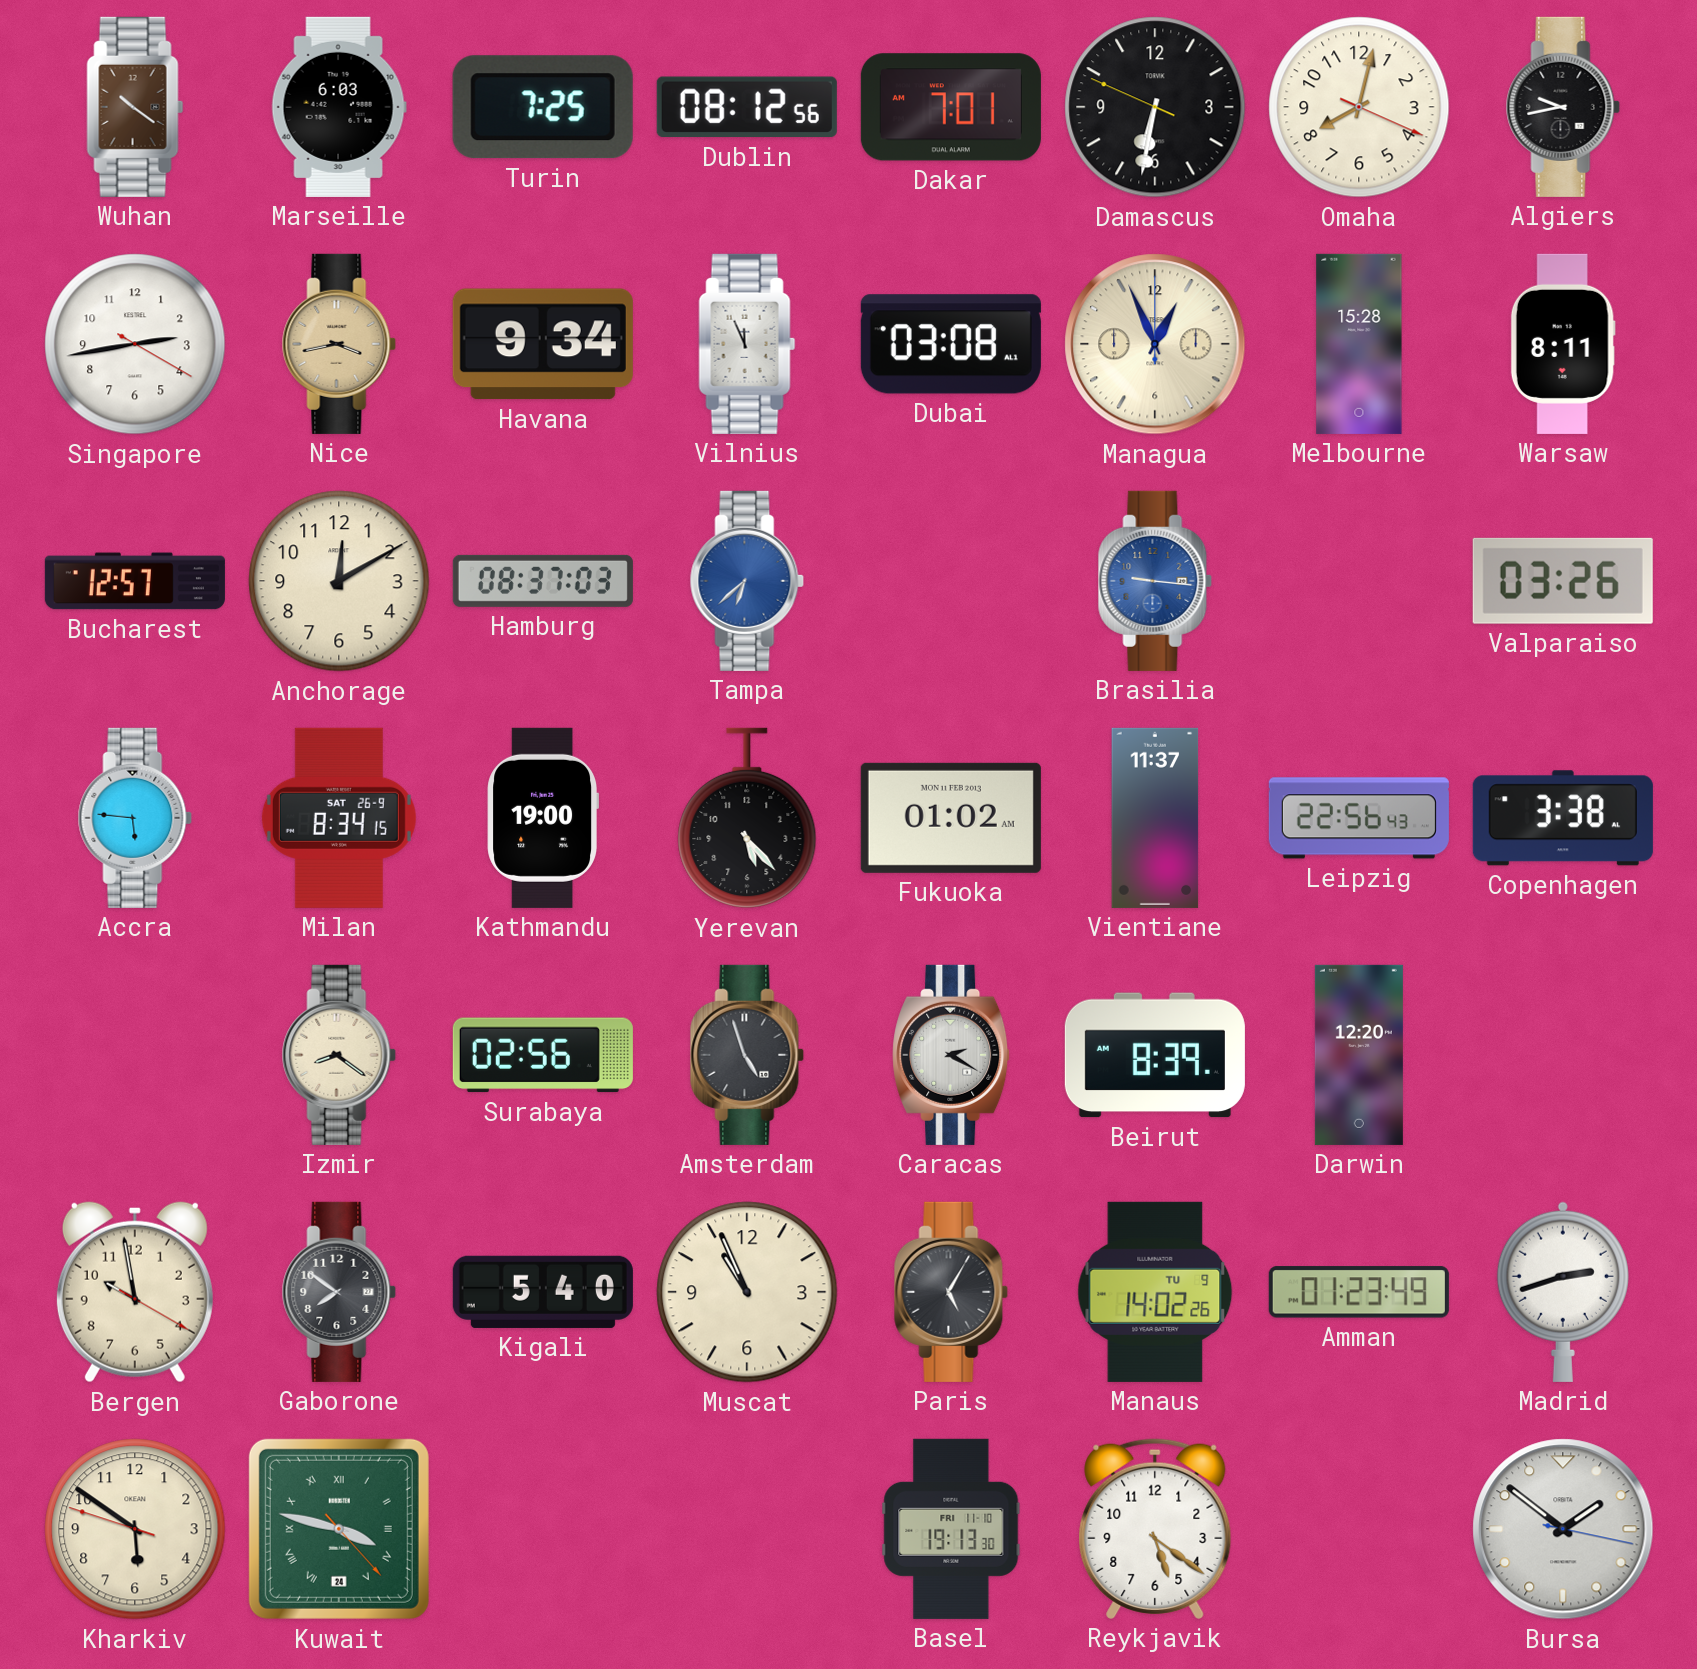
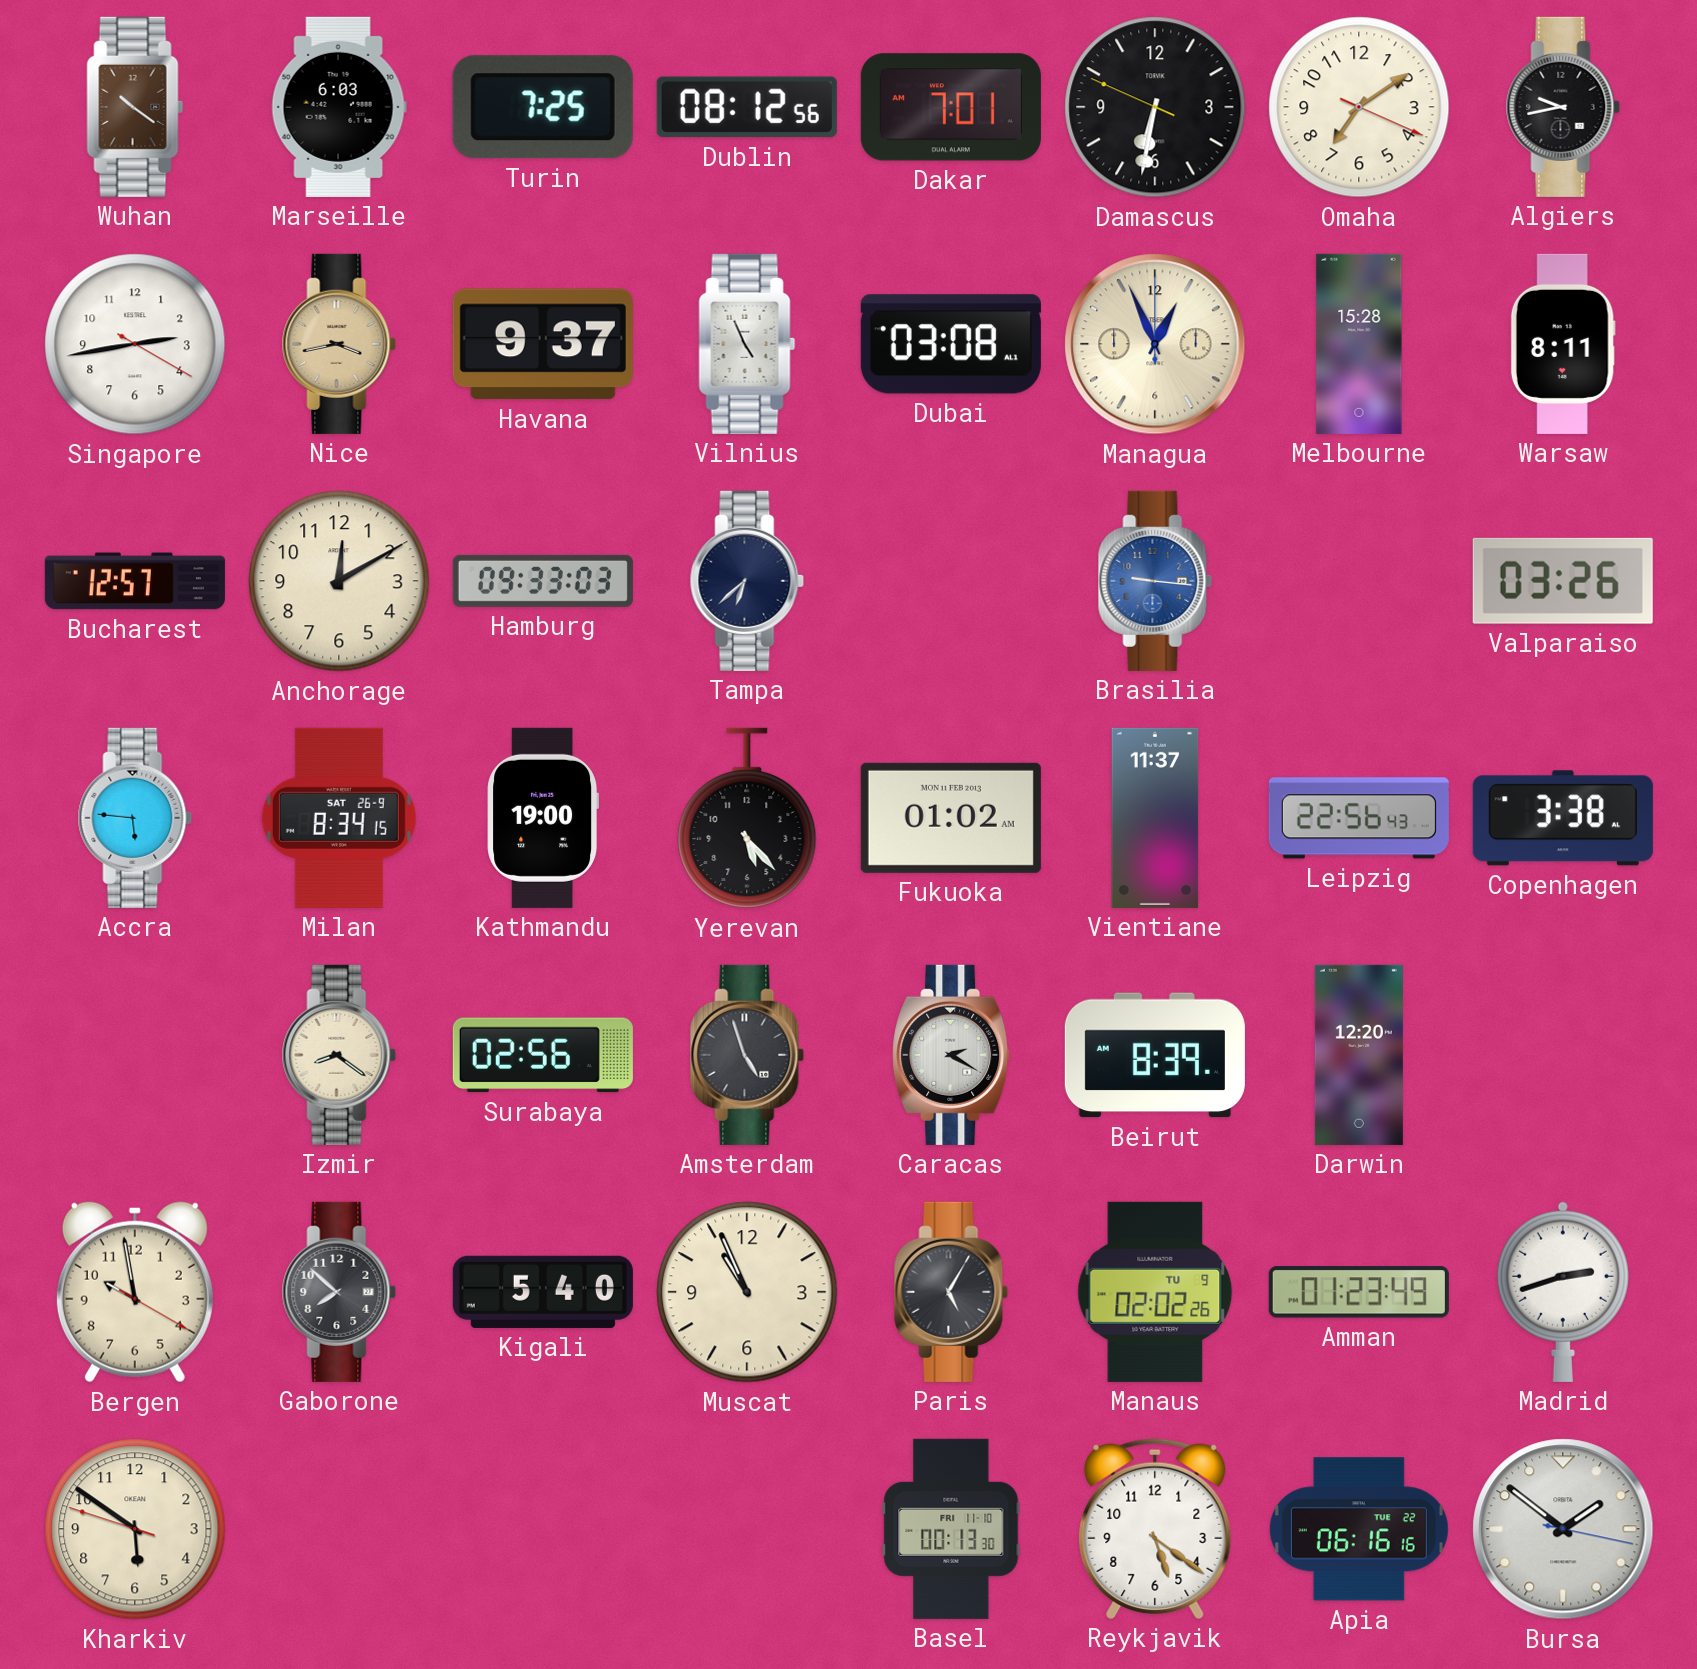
Omaha: 8:02 -> 7:09 (1359, 107)
Havana: 9:34 -> 9:37 (543, 344)
Vilnius: 11:56 -> 4:56 (747, 344)
Hamburg: 08:37 -> 09:33 (543, 581)
Tampa dial: blue -> navy (747, 581)
Gaborone: 7:51 -> 7:52 (339, 1292)
Manaus: 14:02 -> 02:02 (1155, 1292)
Kuwait: 3:47 -> none (339, 1529)
Basel: 19:13 -> 00:13 (951, 1529)
Apia: none -> 06:16 (1359, 1529)
